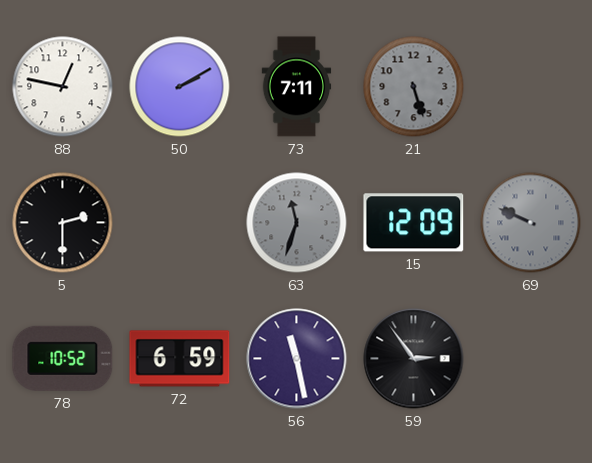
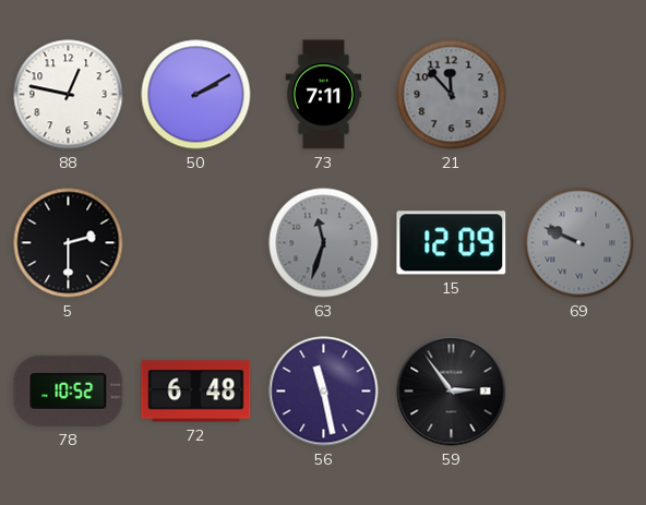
21: 5:27 -> 11:53 (452, 95)
72: 6:59 -> 6:48 (196, 392)
